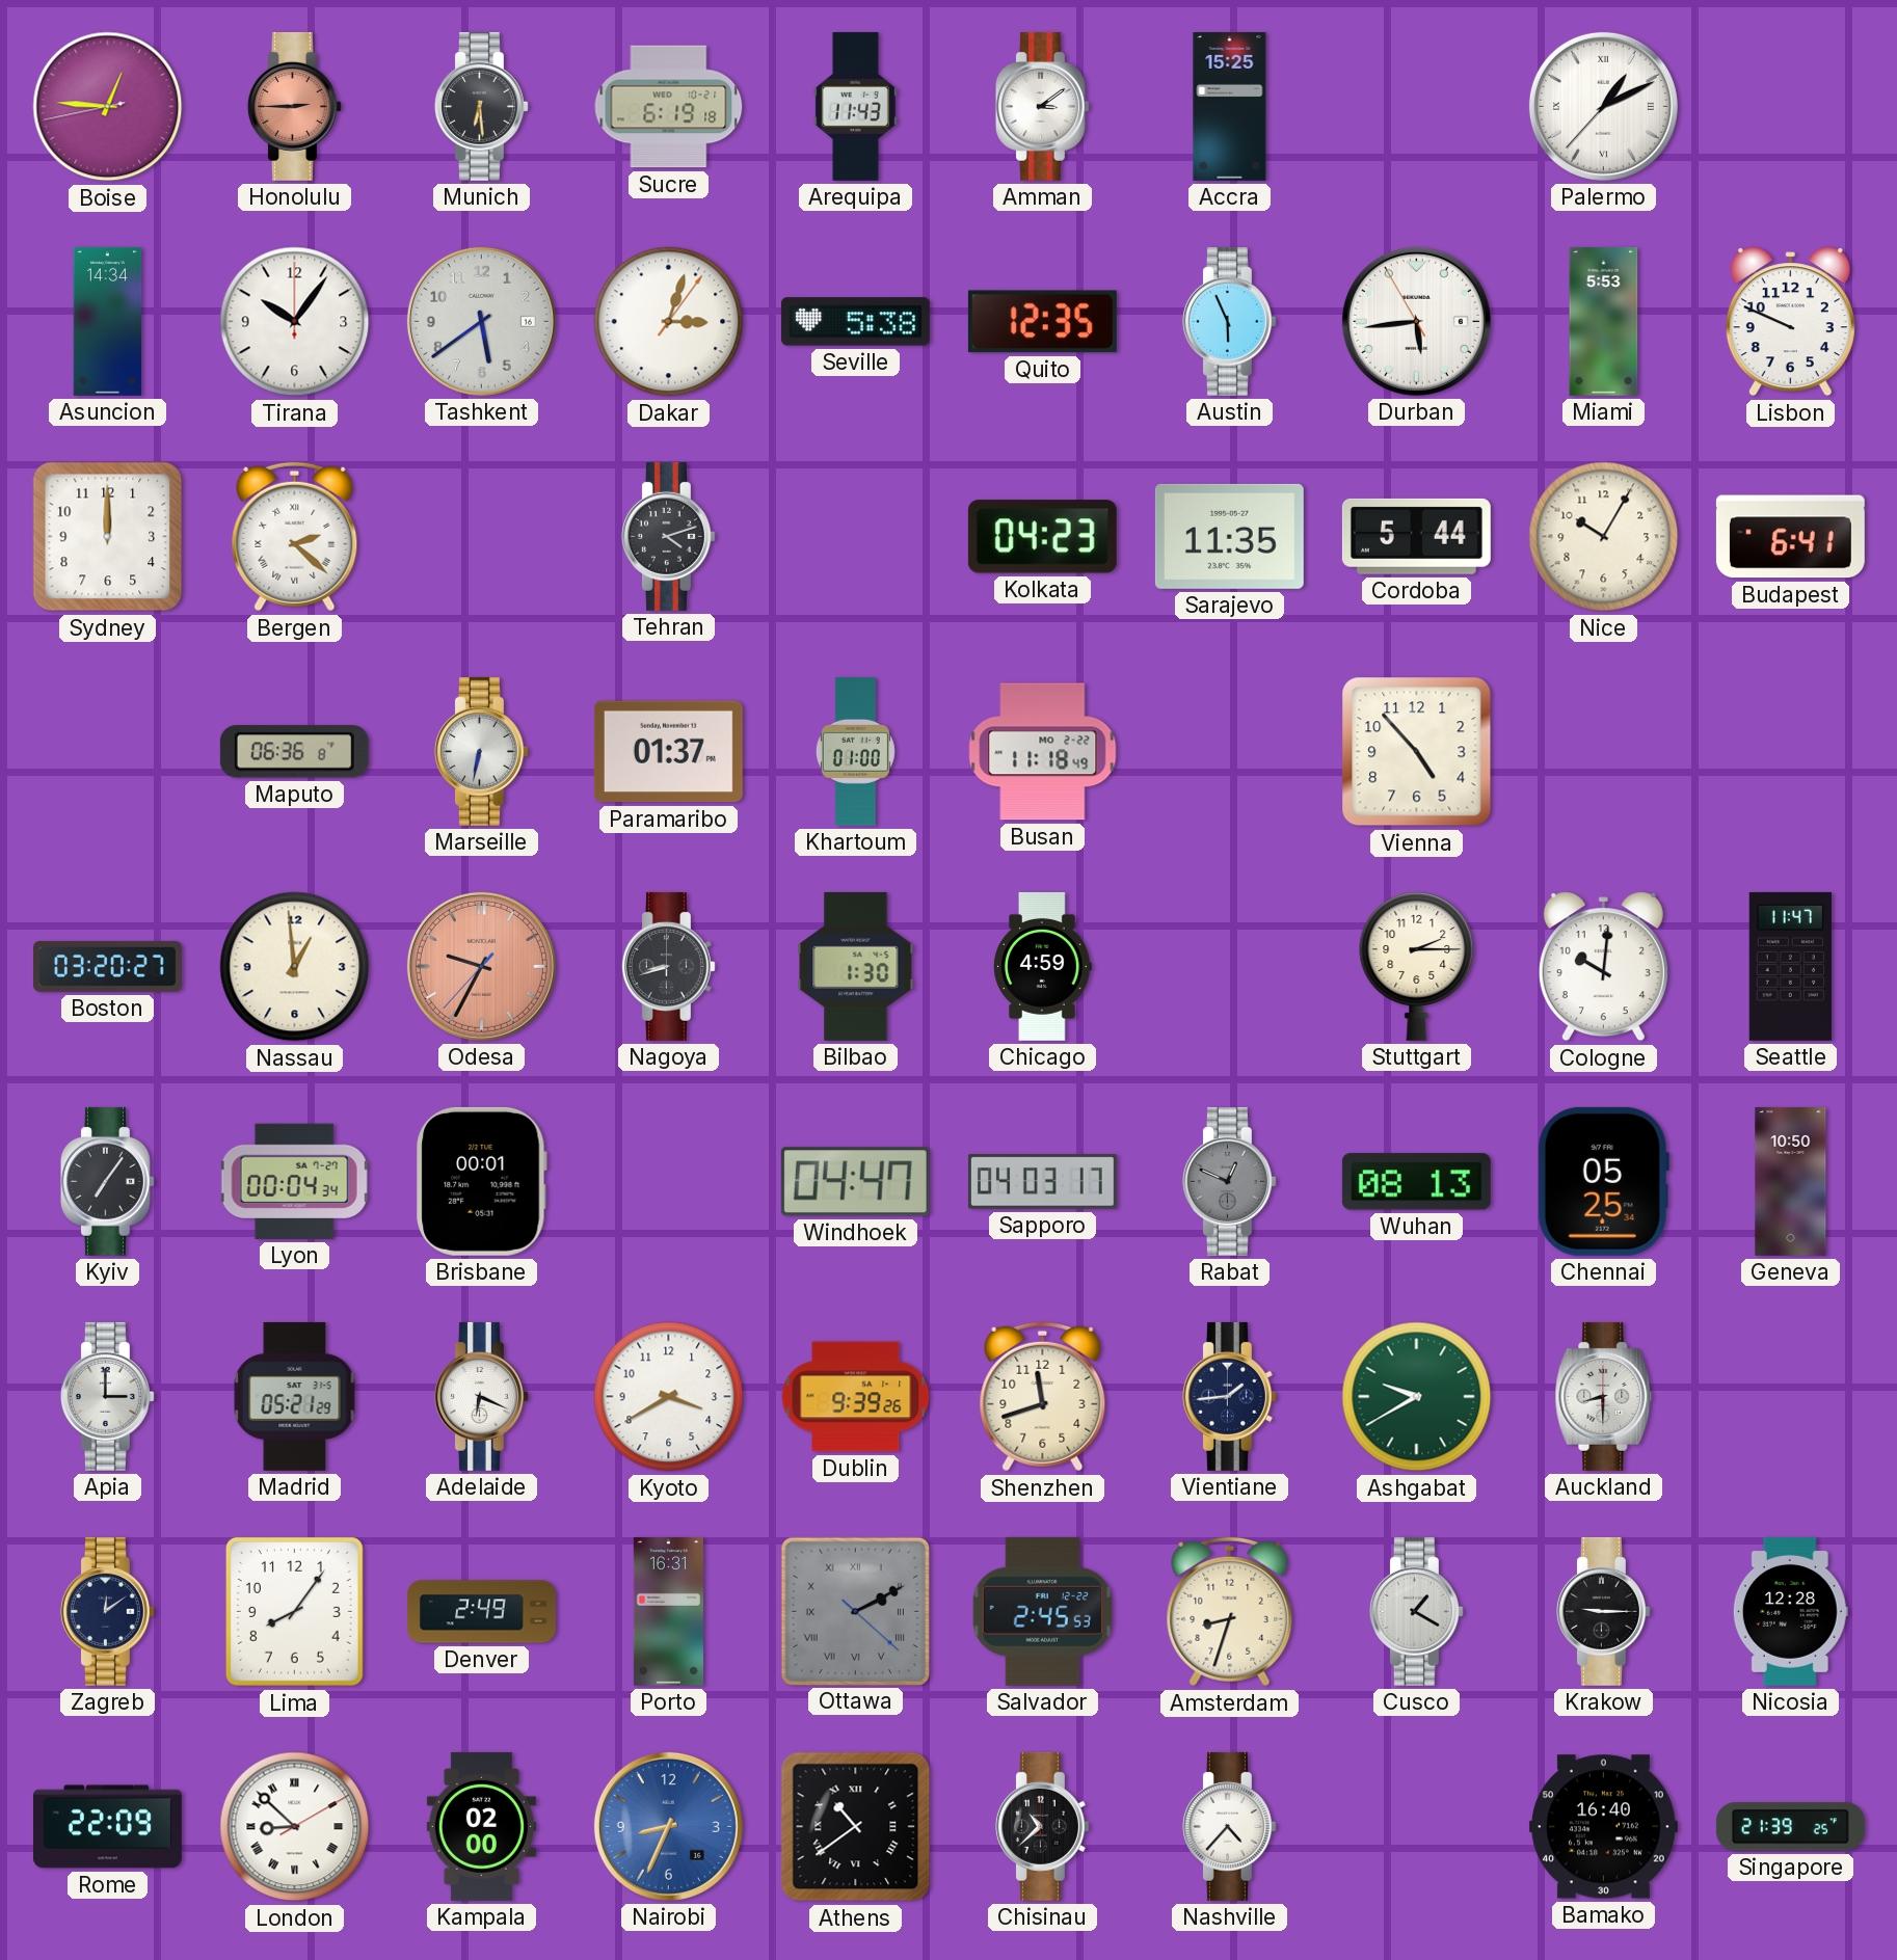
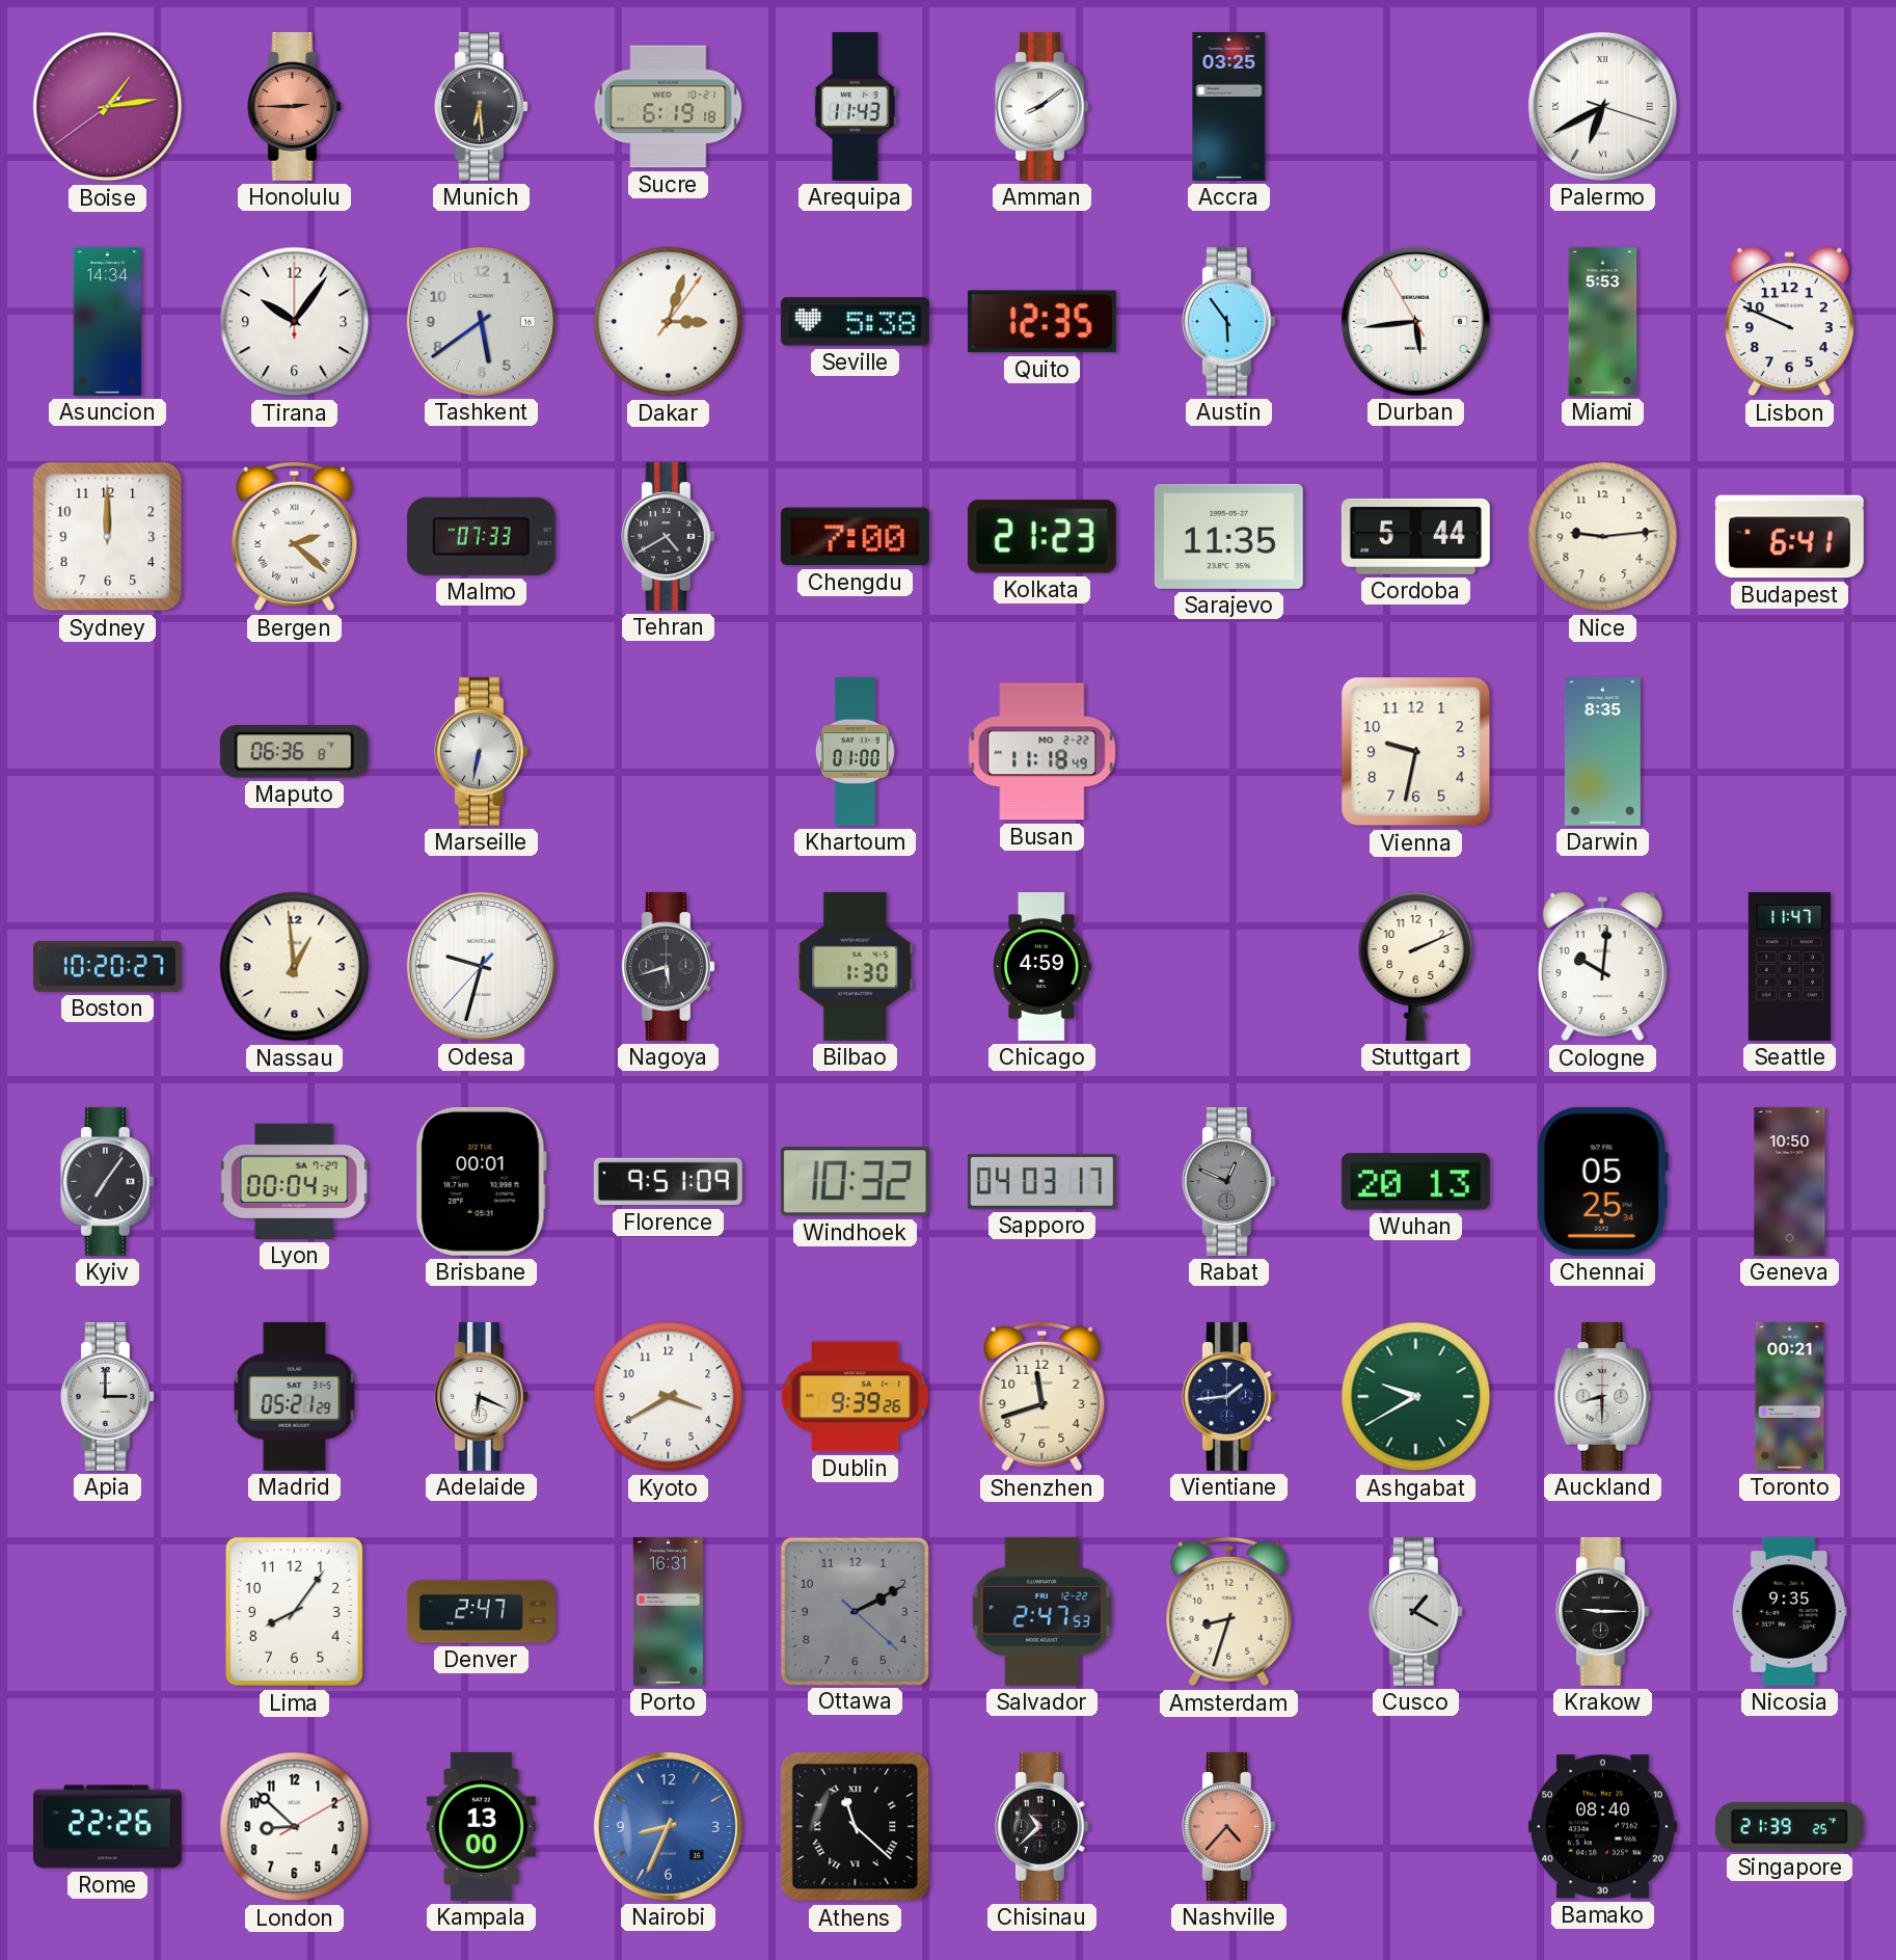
Boise: 12:45 -> 1:13 (108, 107)
Amman: 3:09 -> 8:09 (1041, 106)
Accra: 15:25 -> 03:25 (1229, 106)
Palermo: 1:10 -> 6:40 (1602, 106)
Austin: 5:56 -> 5:54 (1228, 321)
Malmo: none -> 07:33 (481, 536)
Tehran: 4:12 -> 4:40 (668, 536)
Chengdu: none -> 7:00 (855, 537)
Kolkata: 04:23 -> 21:23 (1041, 537)
Nice: 10:05 -> 9:14 (1603, 537)
Paramaribo: 01:37 -> none (668, 752)
Vienna: 4:53 -> 9:32 (1416, 752)
Darwin: none -> 8:35 (1602, 751)
Boston: 03:20 -> 10:20 (107, 966)
Odesa: 9:34 -> 9:32 (481, 966)
Odesa dial: salmon -> white (481, 966)
Nagoya: 8:42 -> 5:42 (668, 966)
Stuttgart: 2:15 -> 2:11 (1416, 966)
Florence: none -> 9:51 (668, 1182)
Windhoek: 04:47 -> 10:32 (855, 1182)
Wuhan: 08:13 -> 20:13 (1415, 1182)
Toronto: none -> 00:21 (1790, 1396)
Zagreb: 12:09 -> none (107, 1611)
Denver: 2:49 -> 2:47 (481, 1612)
Ottawa numerals: Roman -> Arabic (855, 1611)
Salvador: 2:45 -> 2:47 (1041, 1611)
Nicosia: 12:28 -> 9:35 (1789, 1611)
Rome: 22:09 -> 22:26 (107, 1827)
London numerals: Roman -> Arabic (295, 1827)
Kampala: 02:00 -> 13:00 (481, 1826)
Athens: 10:39 -> 11:22 (856, 1827)
Nashville dial: white -> salmon (1228, 1826)
Bamako: 16:40 -> 08:40 (1602, 1827)
